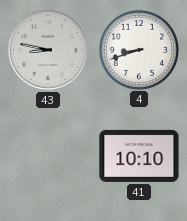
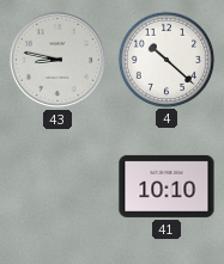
4: 8:42 -> 10:22 (165, 59)
